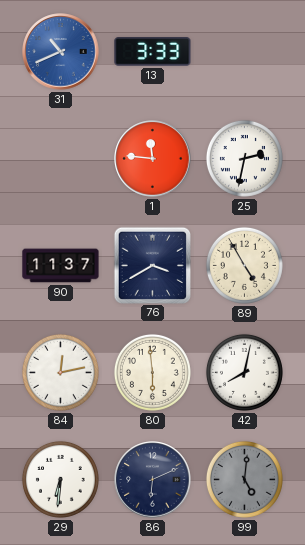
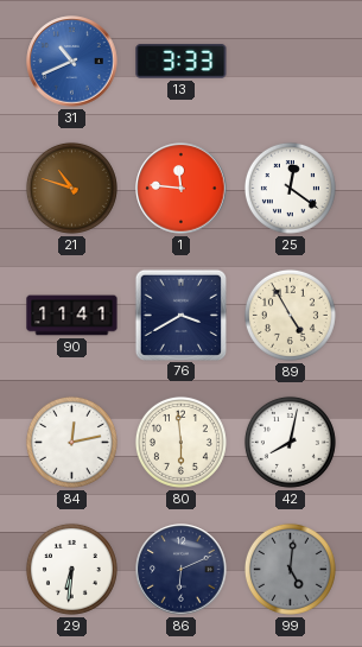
21: none -> 10:48 (71, 188)
25: 2:32 -> 12:21 (290, 188)
90: 11:37 -> 11:41 (72, 316)
